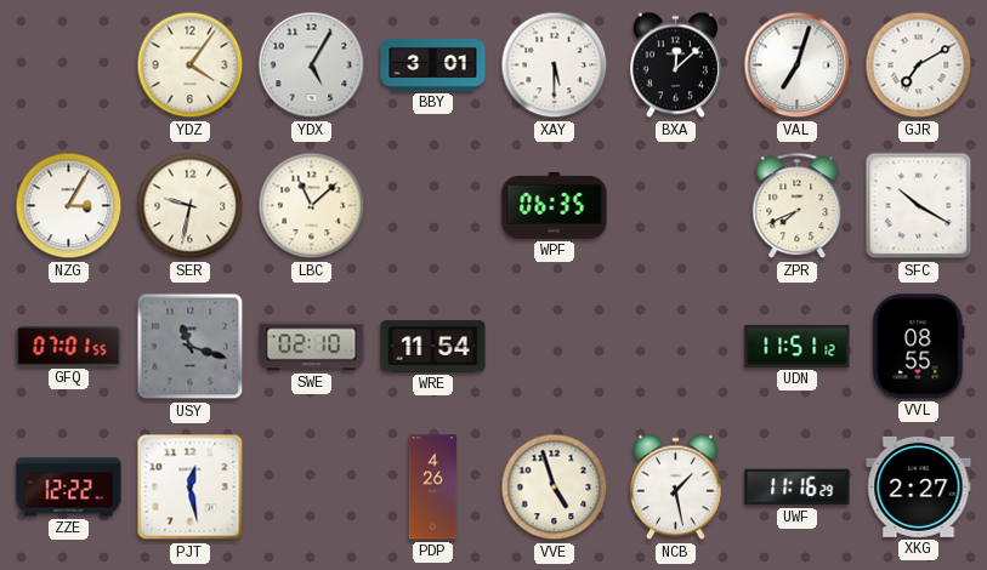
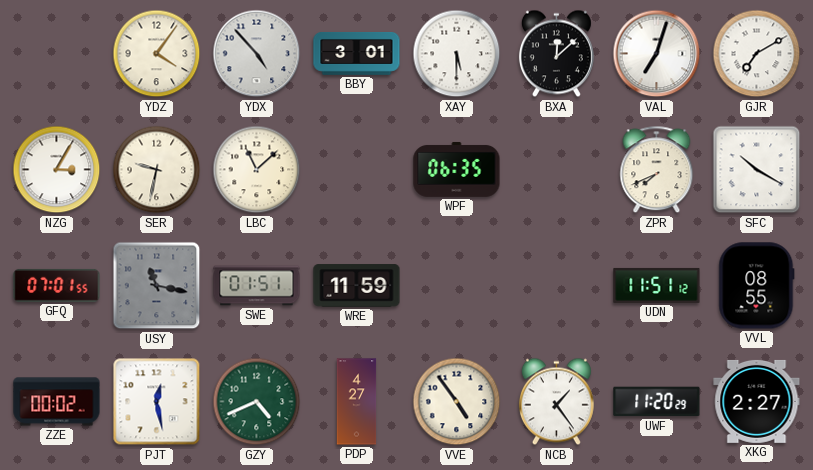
YDX: 5:05 -> 4:53 (257, 54)
USY: 11:18 -> 11:17 (157, 286)
SWE: 02:10 -> 01:51 (257, 286)
WRE: 11:54 -> 11:59 (357, 286)
ZZE: 12:22 -> 00:02 (57, 402)
GZY: none -> 4:41 (257, 402)
PDP: 4:26 -> 4:27 (357, 402)
VVE: 4:57 -> 4:54 (457, 402)
NCB: 1:28 -> 1:24 (556, 402)
UWF: 11:16 -> 11:20 (657, 402)
